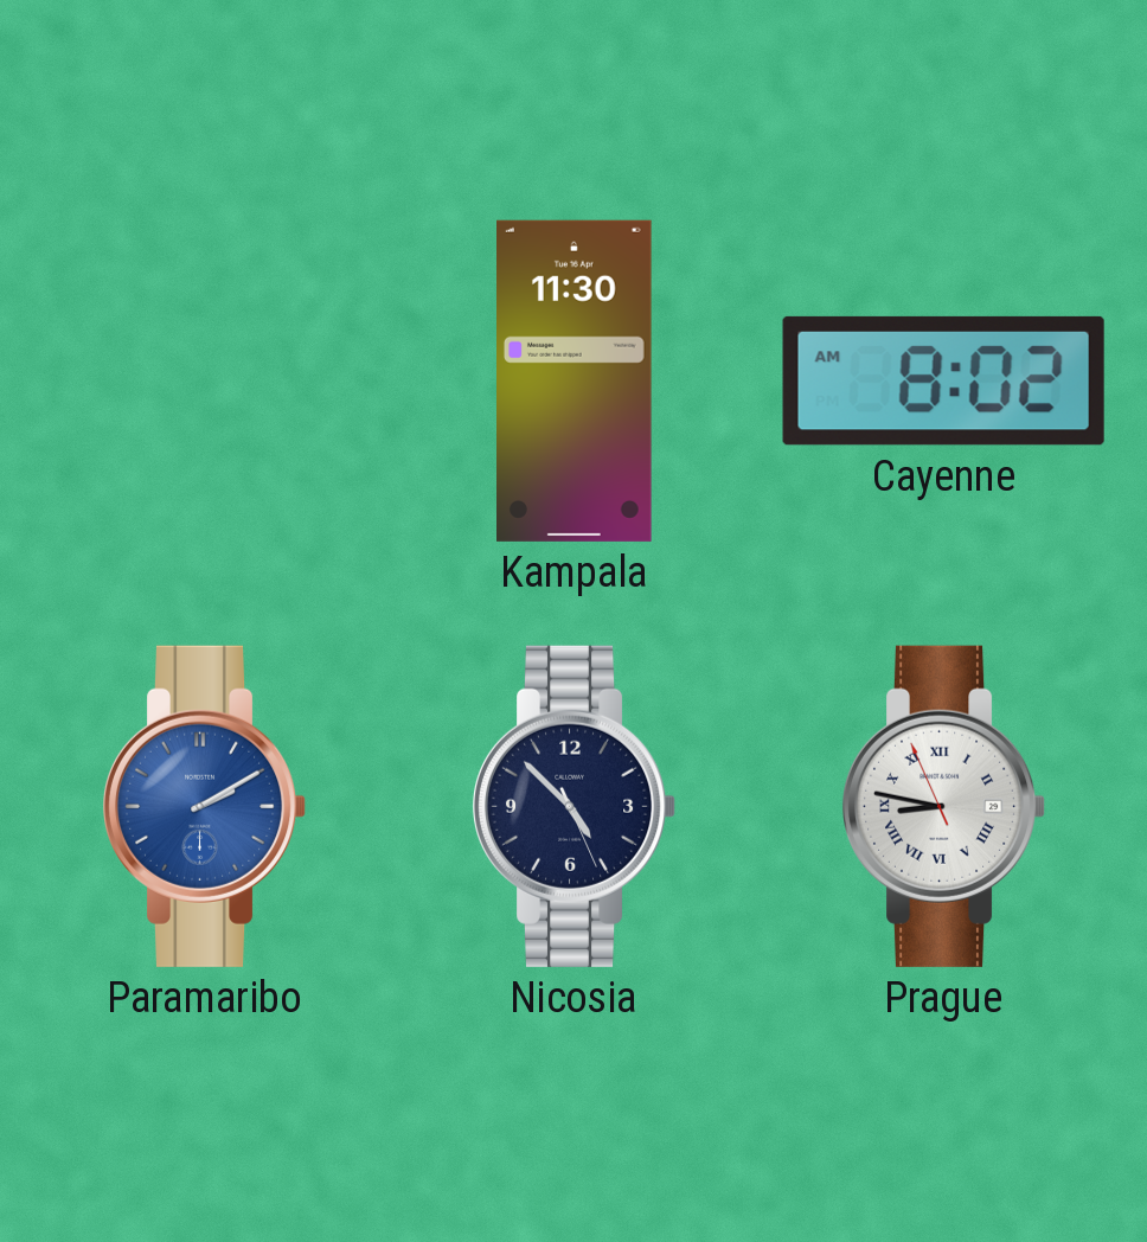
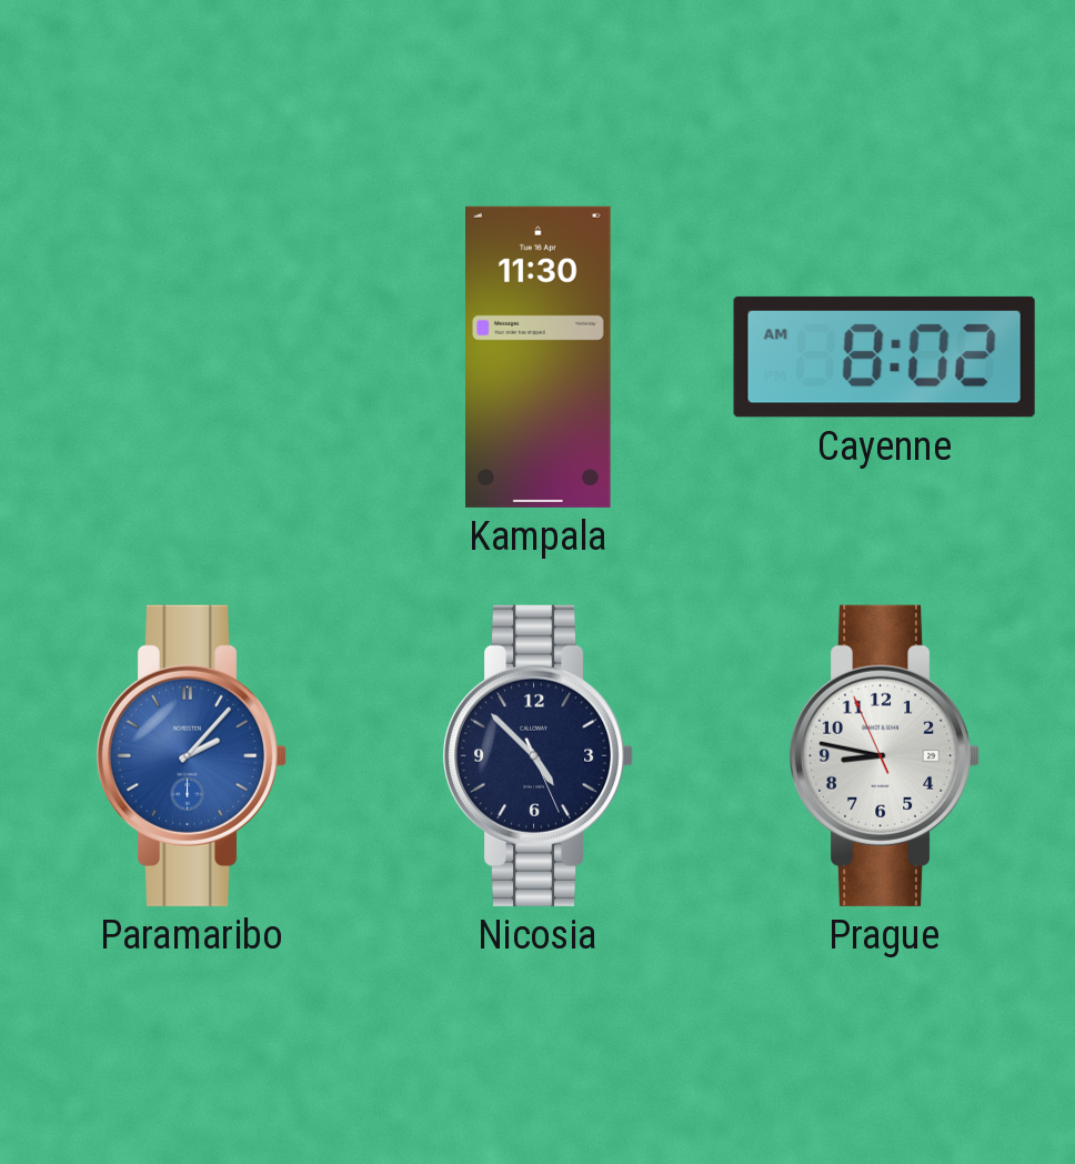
Paramaribo: 2:10 -> 2:07 (192, 755)
Prague numerals: Roman -> Arabic (885, 755)
